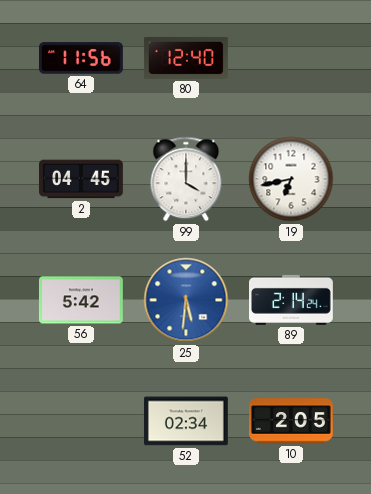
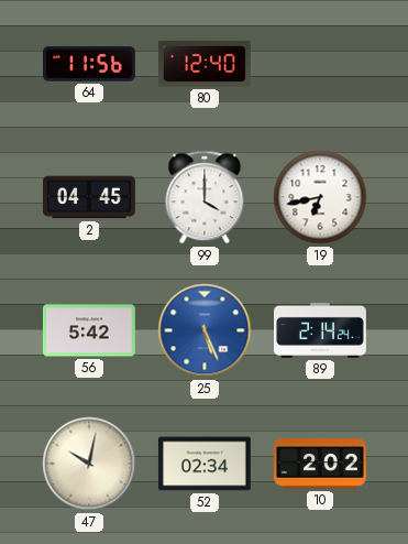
25: 5:31 -> 5:26 (205, 330)
47: none -> 10:02 (89, 464)
10: 2:05 -> 2:02 (321, 464)
